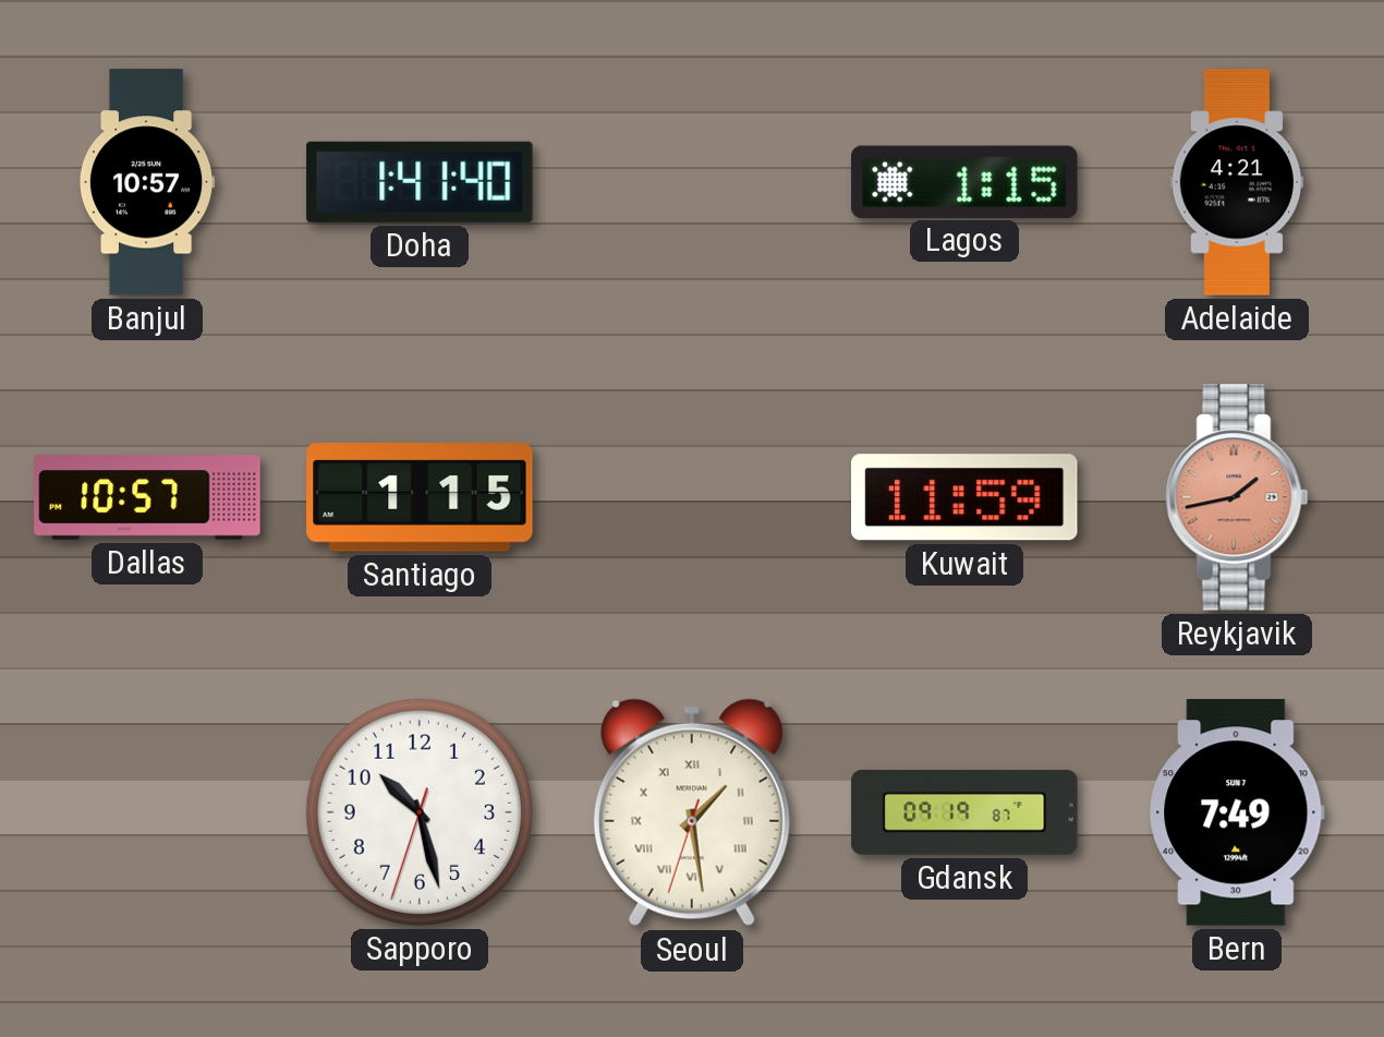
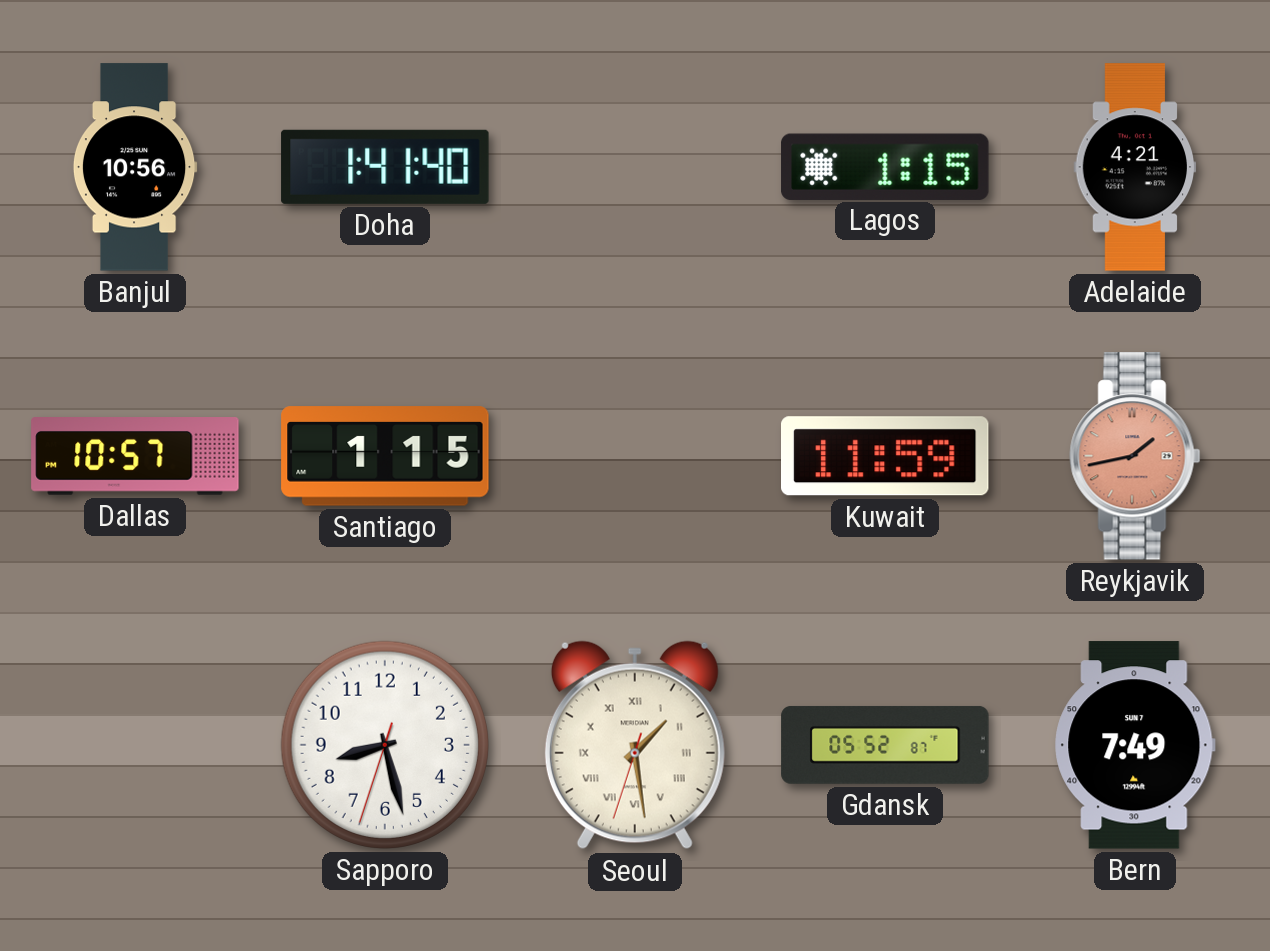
Banjul: 10:57 -> 10:56 (135, 167)
Sapporo: 10:27 -> 8:27 (385, 745)
Gdansk: 09:19 -> 05:52 (885, 745)
